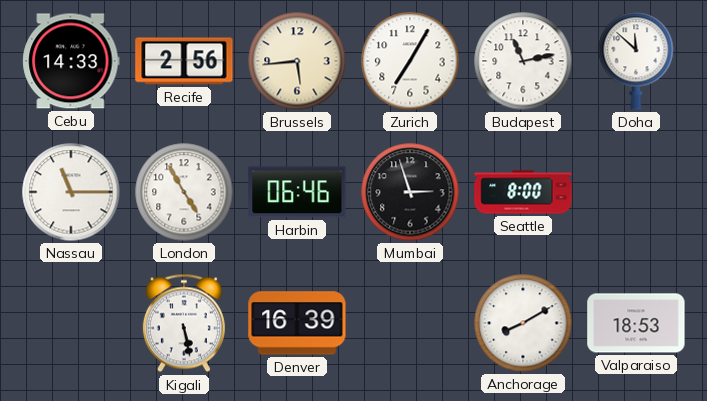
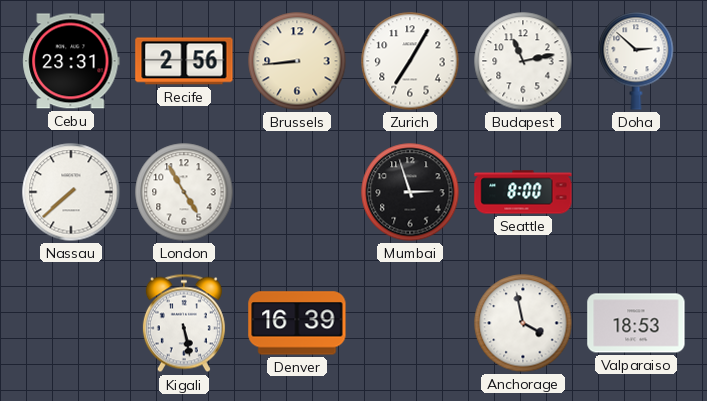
Cebu: 14:33 -> 23:31 (71, 61)
Brussels: 5:44 -> 8:44 (297, 61)
Doha: 11:52 -> 2:52 (636, 61)
Nassau: 11:15 -> 7:38 (71, 192)
Harbin: 06:46 -> none (297, 192)
Anchorage: 8:10 -> 3:58 (523, 323)
